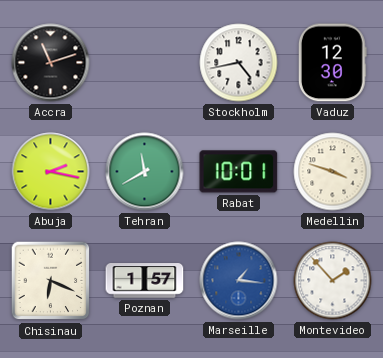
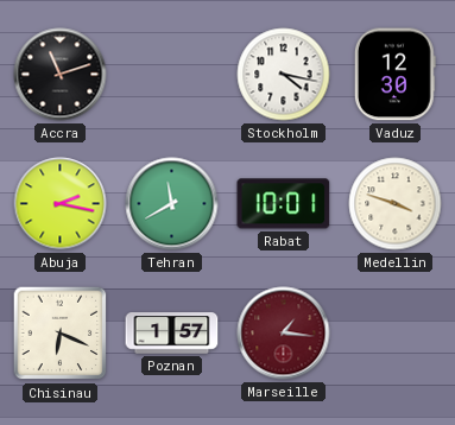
Stockholm: 4:43 -> 4:17 (284, 75)
Marseille dial: blue -> burgundy (284, 334)
Montevideo: 1:53 -> none (333, 281)
